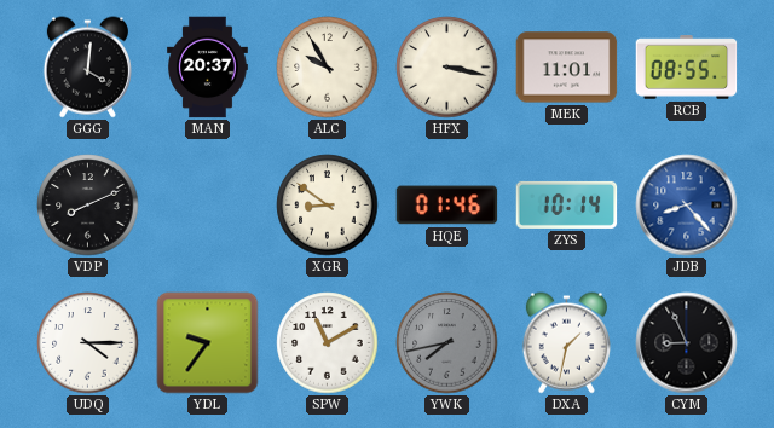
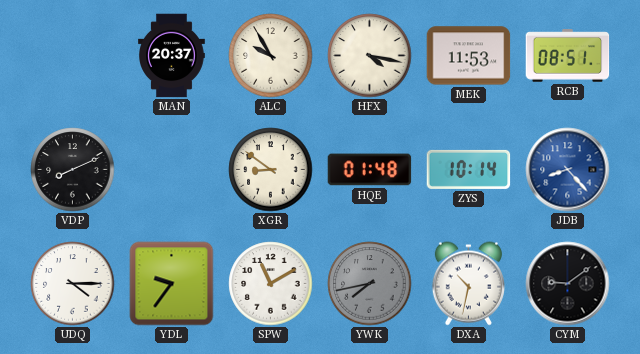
GGG: 4:01 -> none (87, 68)
HFX: 3:17 -> 4:17 (370, 56)
MEK: 11:01 -> 11:53 (469, 56)
RCB: 08:55 -> 08:51 (568, 56)
HQE: 01:46 -> 01:48 (370, 170)
DXA: 1:32 -> 10:32 (468, 284)
CYM: 8:56 -> 9:09 (568, 284)
